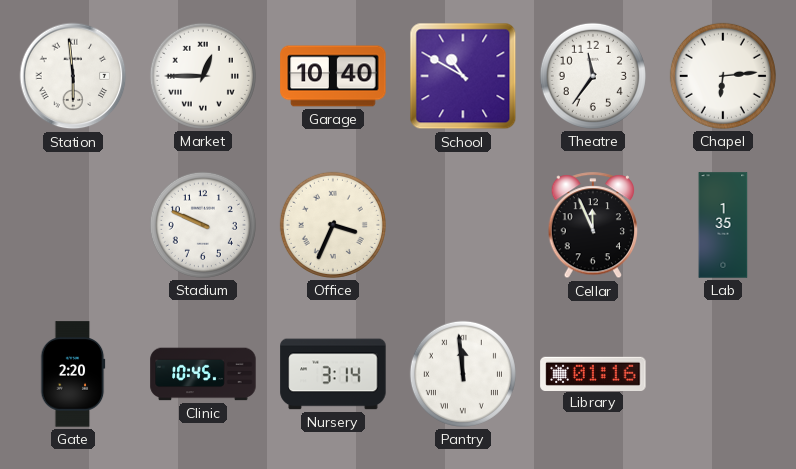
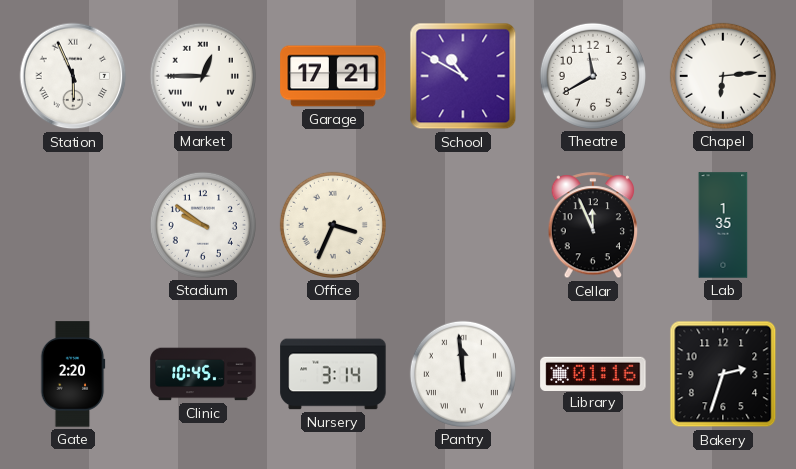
Station: 5:59 -> 5:56 (73, 76)
Garage: 10:40 -> 17:21 (333, 76)
Theatre: 11:36 -> 11:40 (593, 76)
Stadium: 9:49 -> 9:51 (203, 225)
Bakery: none -> 2:33 (723, 374)
